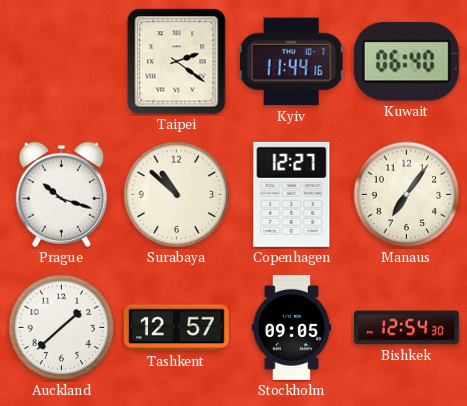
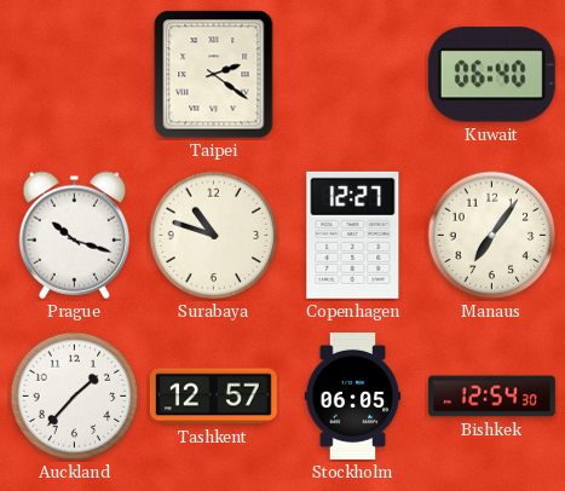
Kyiv: 11:44 -> none (292, 62)
Surabaya: 10:52 -> 10:48 (214, 236)
Auckland: 1:38 -> 1:37 (75, 397)
Stockholm: 09:05 -> 06:05 (353, 395)
